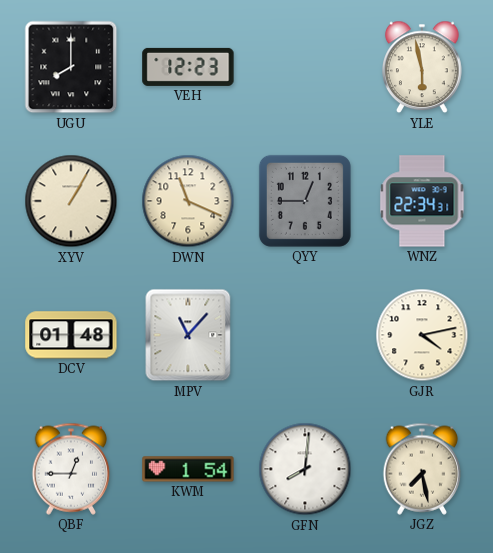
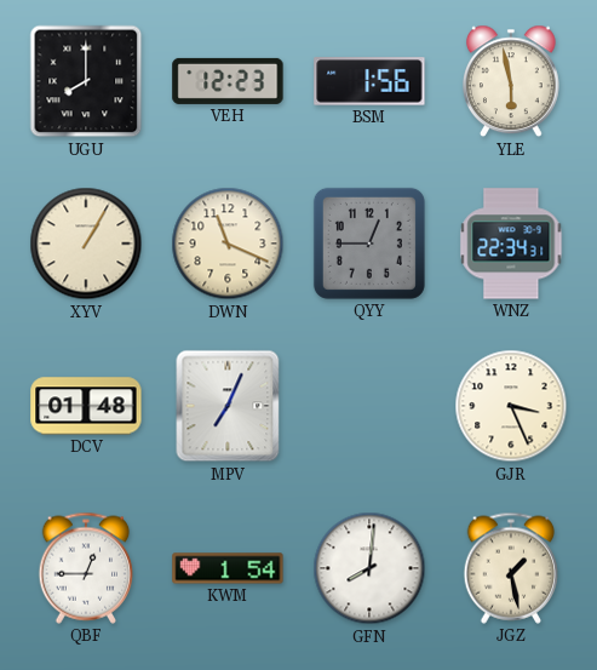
BSM: none -> 1:56 (369, 81)
MPV: 11:07 -> 7:04 (228, 406)
GJR: 4:13 -> 3:26 (511, 406)
JGZ: 7:28 -> 1:28 (511, 568)
